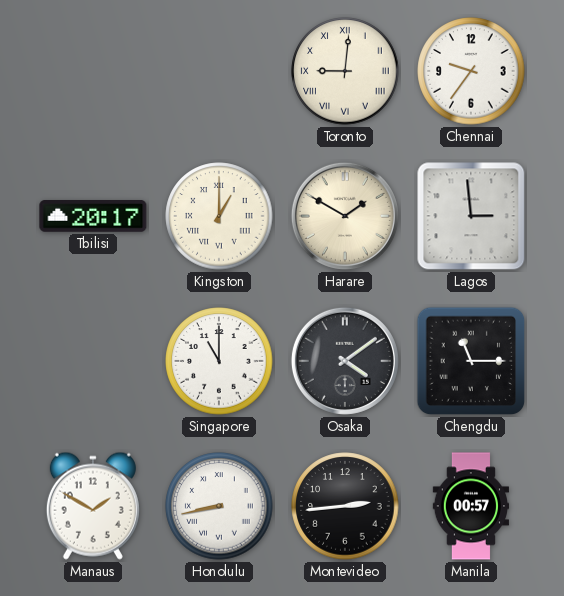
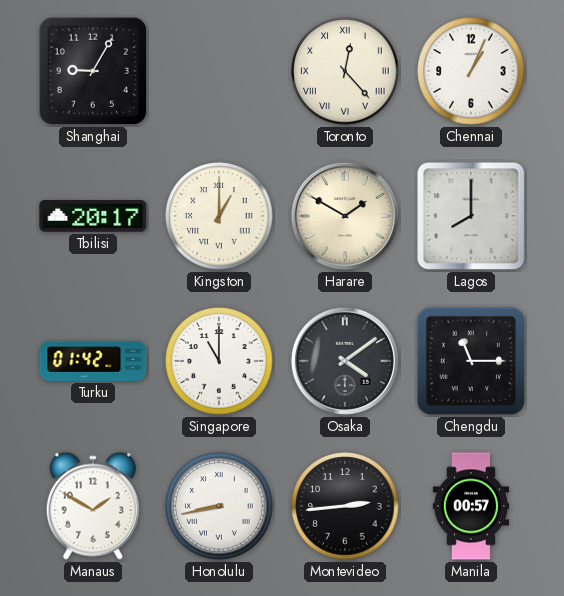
Shanghai: none -> 9:05 (93, 71)
Toronto: 9:01 -> 12:23 (345, 71)
Chennai: 9:36 -> 1:04 (471, 71)
Lagos: 2:59 -> 8:00 (471, 216)
Turku: none -> 01:42 (93, 361)
